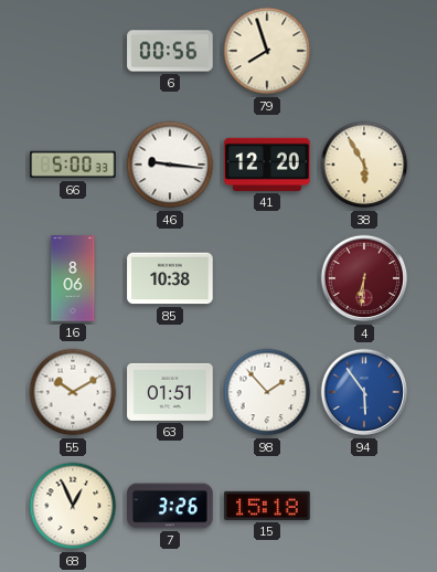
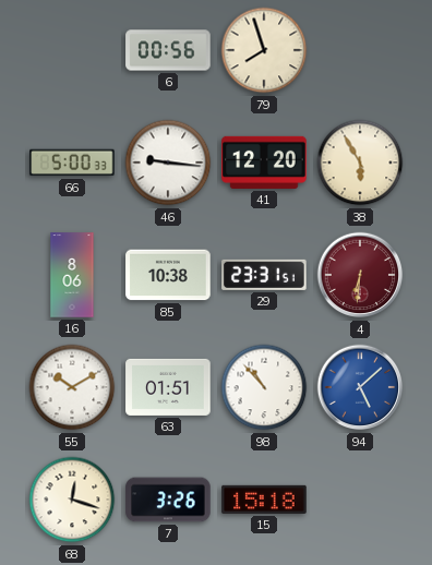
29: none -> 23:31 (264, 275)
98: 1:53 -> 10:53 (264, 387)
94: 5:54 -> 5:08 (360, 387)
68: 12:56 -> 12:18 (72, 500)
